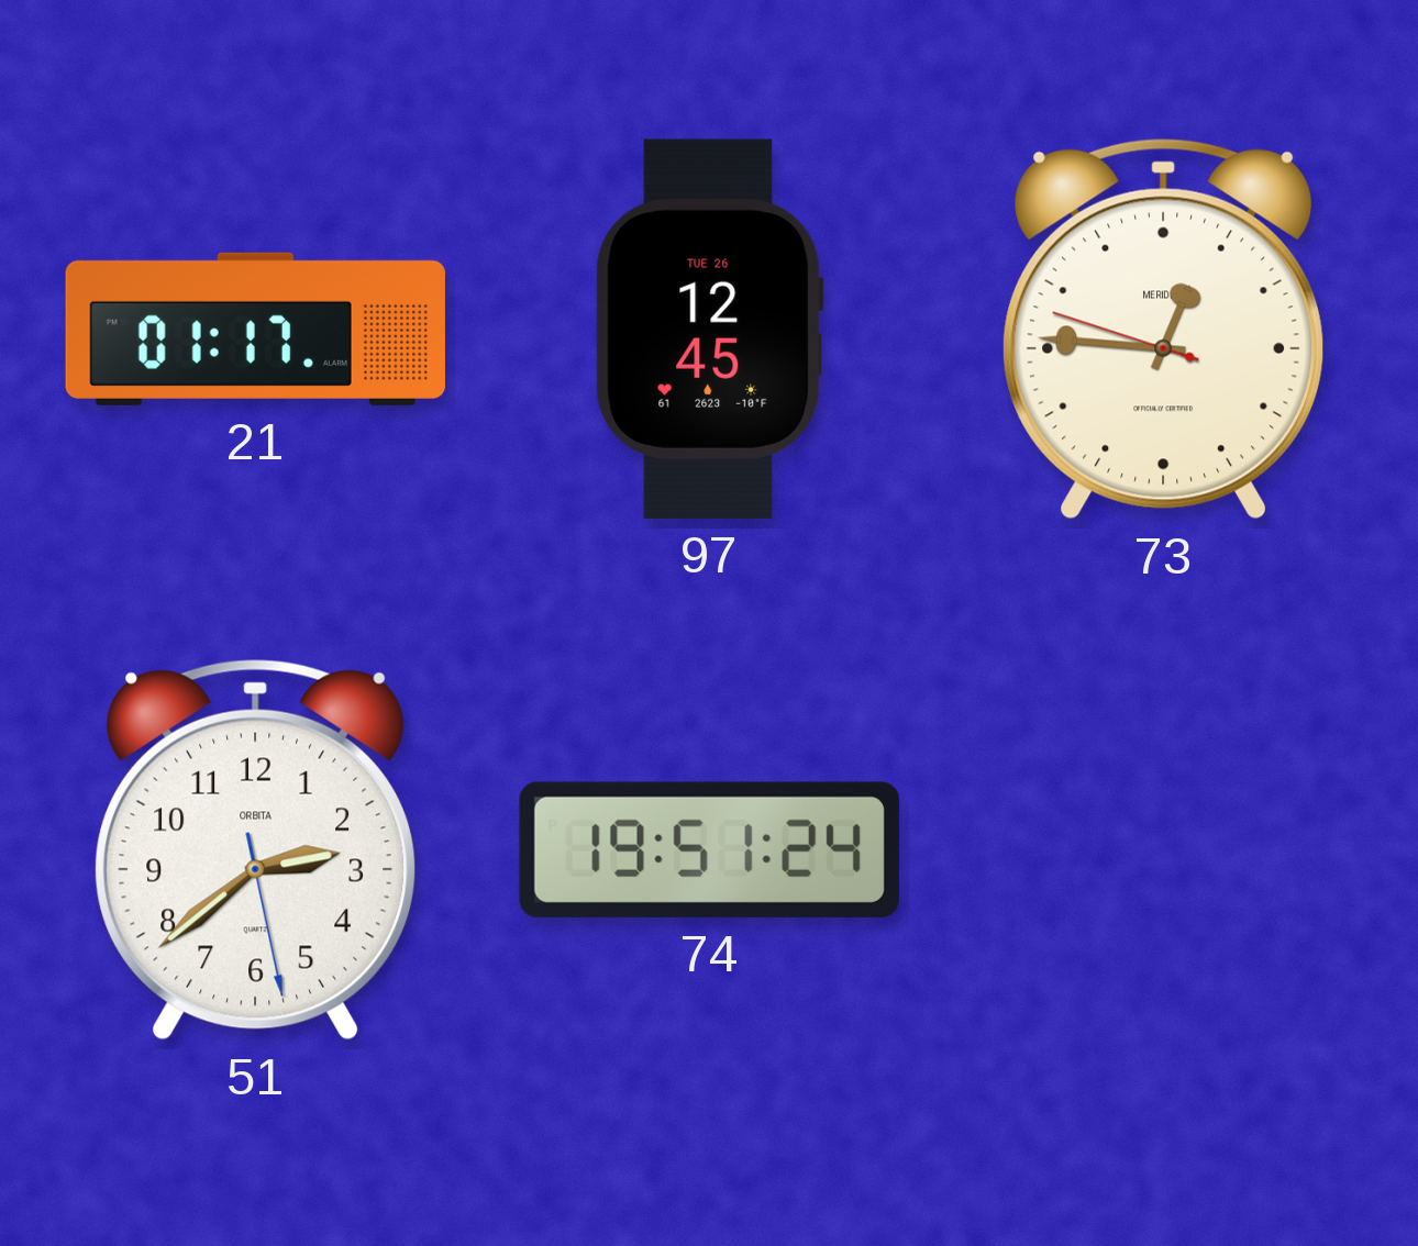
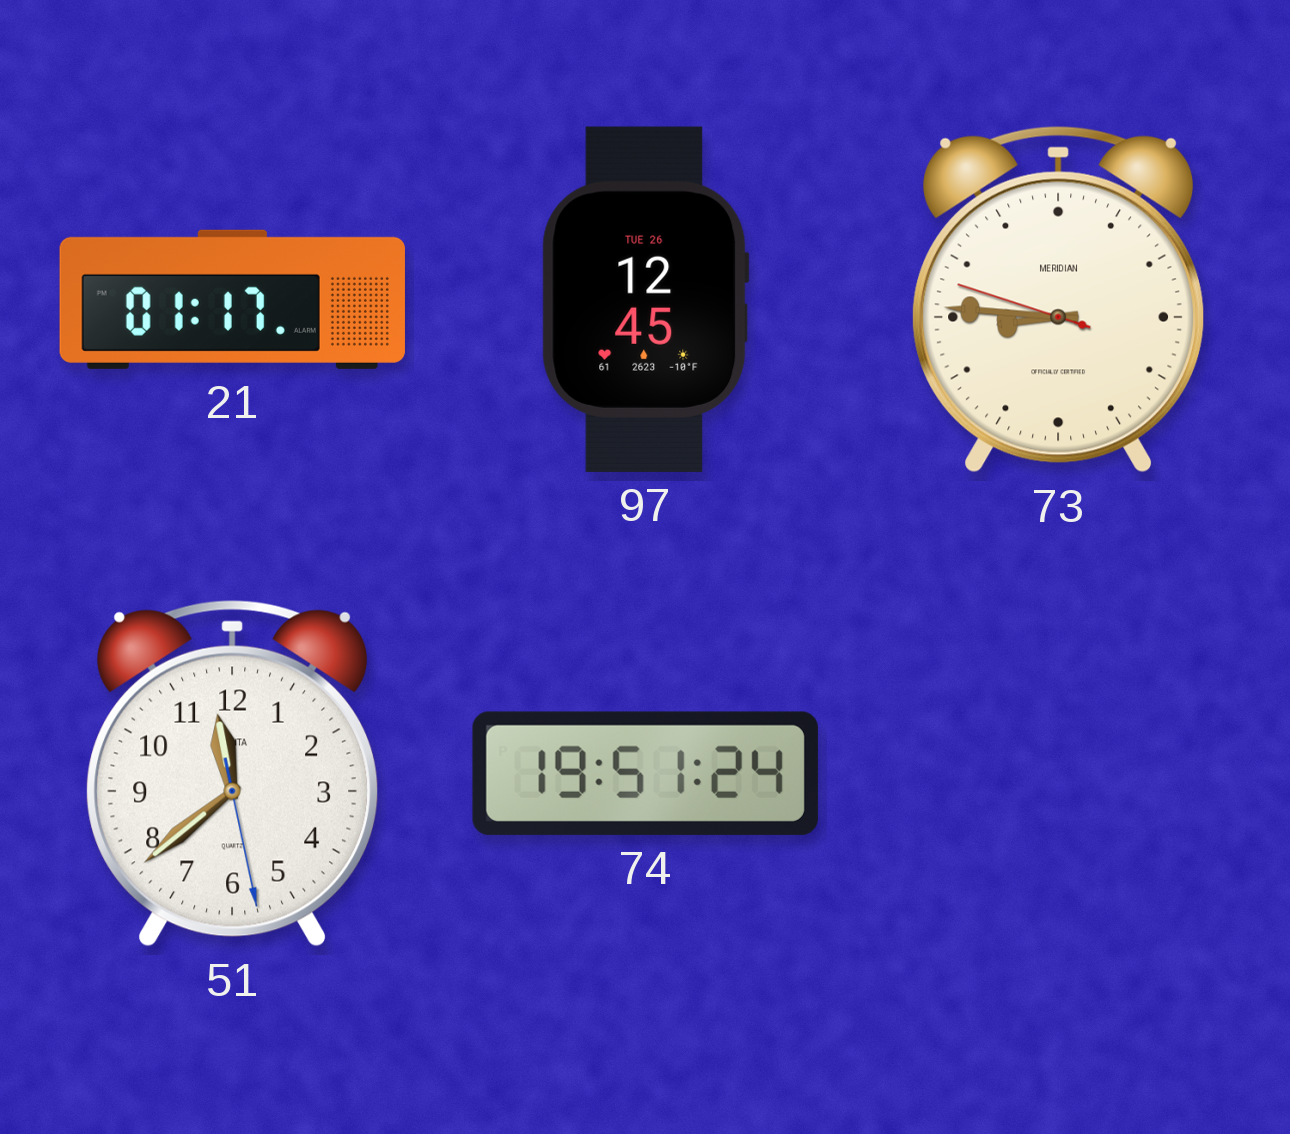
73: 12:45 -> 8:45 (1059, 299)
51: 2:38 -> 11:38 (233, 773)
